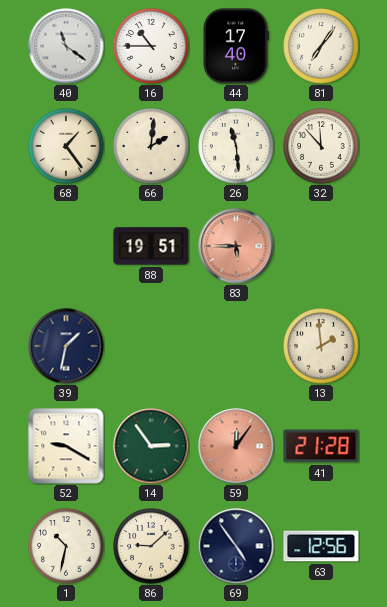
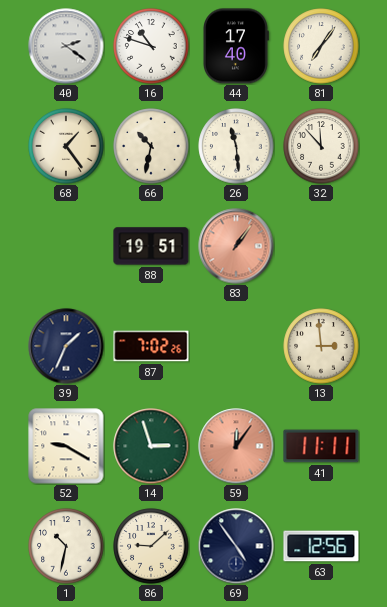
40: 11:21 -> 2:21 (66, 46)
16: 10:45 -> 10:48 (151, 46)
66: 2:01 -> 10:32 (151, 146)
83: 5:45 -> 1:06 (236, 246)
39: 1:32 -> 1:34 (66, 346)
87: none -> 7:02 (151, 346)
13: 1:59 -> 2:59 (321, 346)
14: 2:54 -> 2:57 (151, 446)
41: 21:28 -> 11:11 (321, 446)
